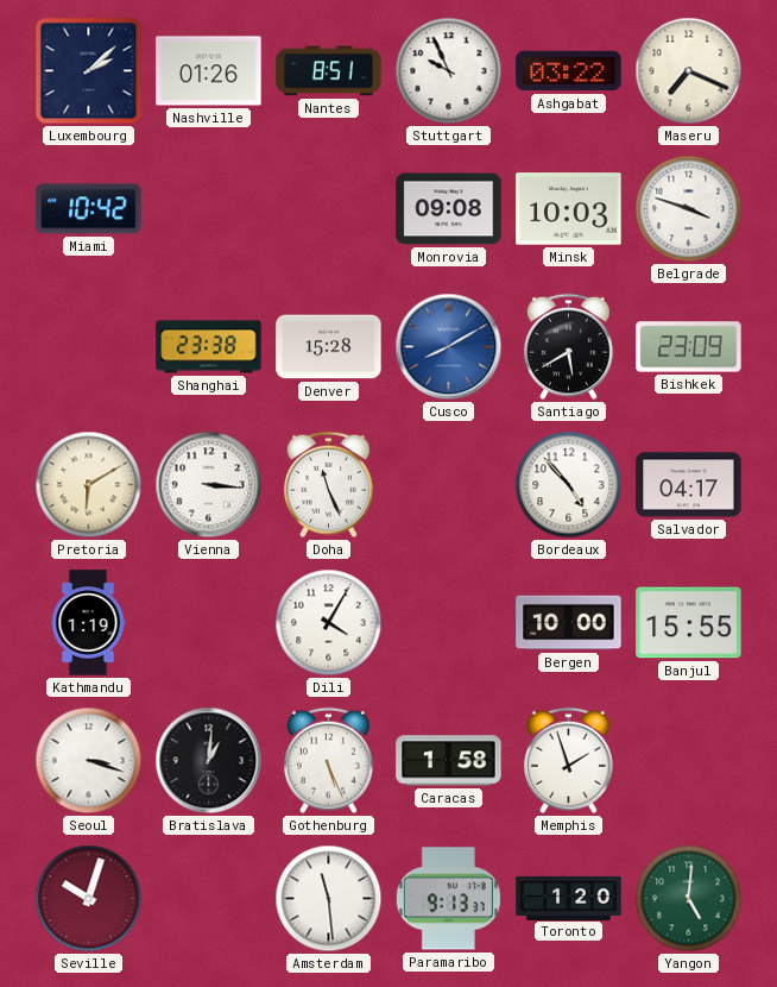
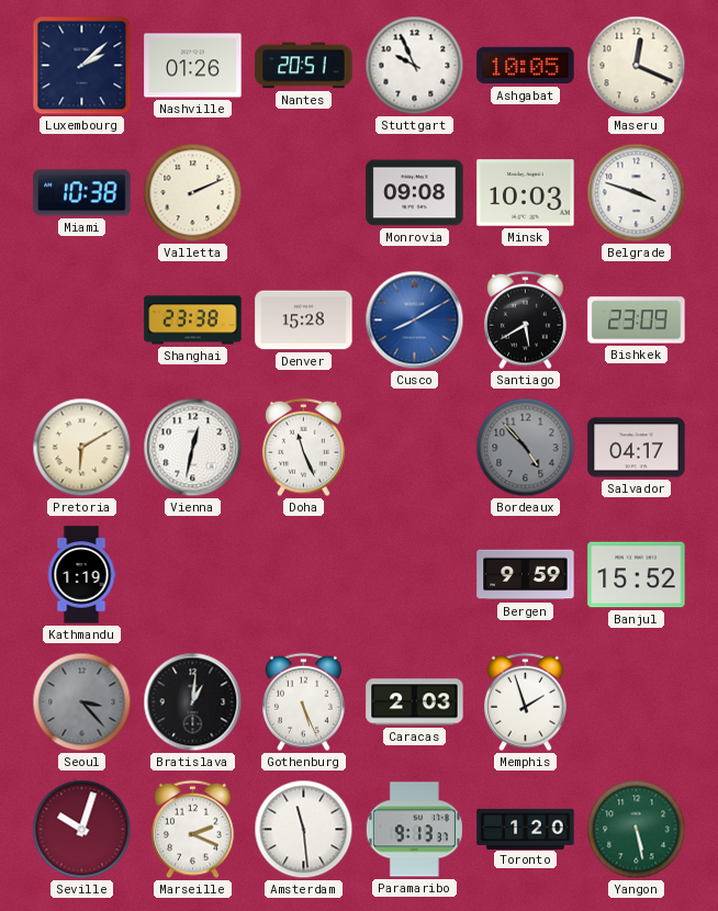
Nantes: 8:51 -> 20:51 (304, 66)
Ashgabat: 03:22 -> 10:05 (526, 66)
Maseru: 7:19 -> 12:19 (637, 66)
Miami: 10:42 -> 10:38 (82, 193)
Valletta: none -> 2:11 (193, 193)
Vienna: 3:16 -> 12:32 (193, 448)
Bordeaux dial: white -> grey (526, 448)
Dili: 4:05 -> none (329, 623)
Bergen: 10:00 -> 9:59 (526, 575)
Banjul: 15:55 -> 15:52 (637, 575)
Seoul: 3:18 -> 3:23 (82, 702)
Seoul dial: white -> grey (82, 702)
Caracas: 1:58 -> 2:03 (415, 702)
Marseille: none -> 2:19 (192, 830)
Yangon: 5:01 -> 5:28 (637, 830)
